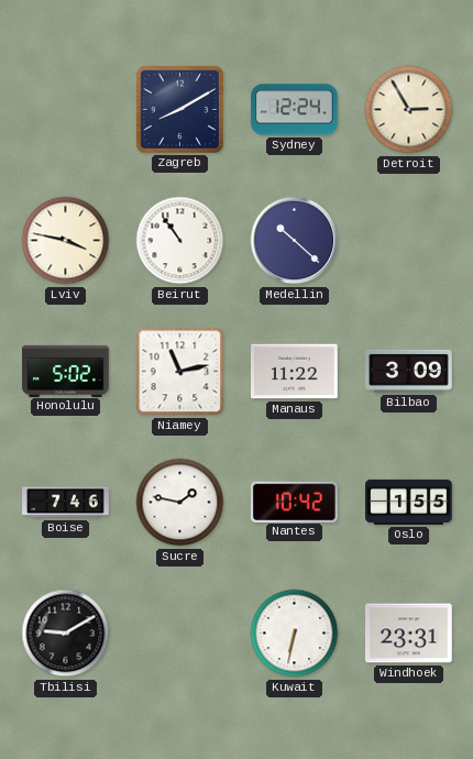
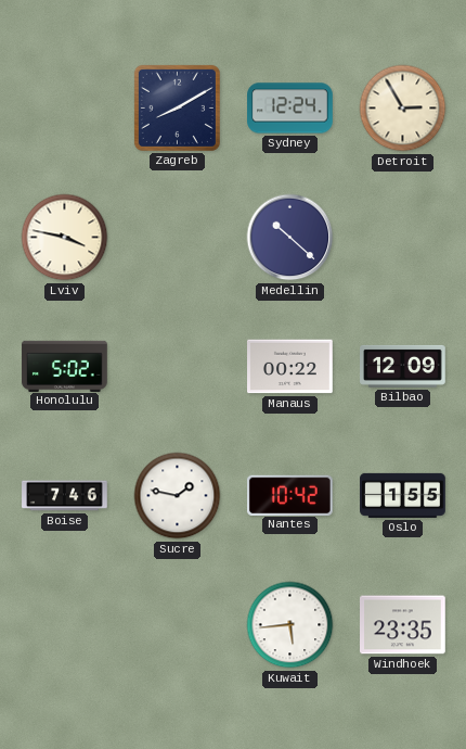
Beirut: 10:54 -> none (180, 241)
Niamey: 11:13 -> none (180, 372)
Manaus: 11:22 -> 00:22 (290, 367)
Bilbao: 3:09 -> 12:09 (403, 366)
Tbilisi: 9:10 -> none (66, 634)
Kuwait: 6:32 -> 5:44 (290, 625)
Windhoek: 23:31 -> 23:35 (403, 625)
